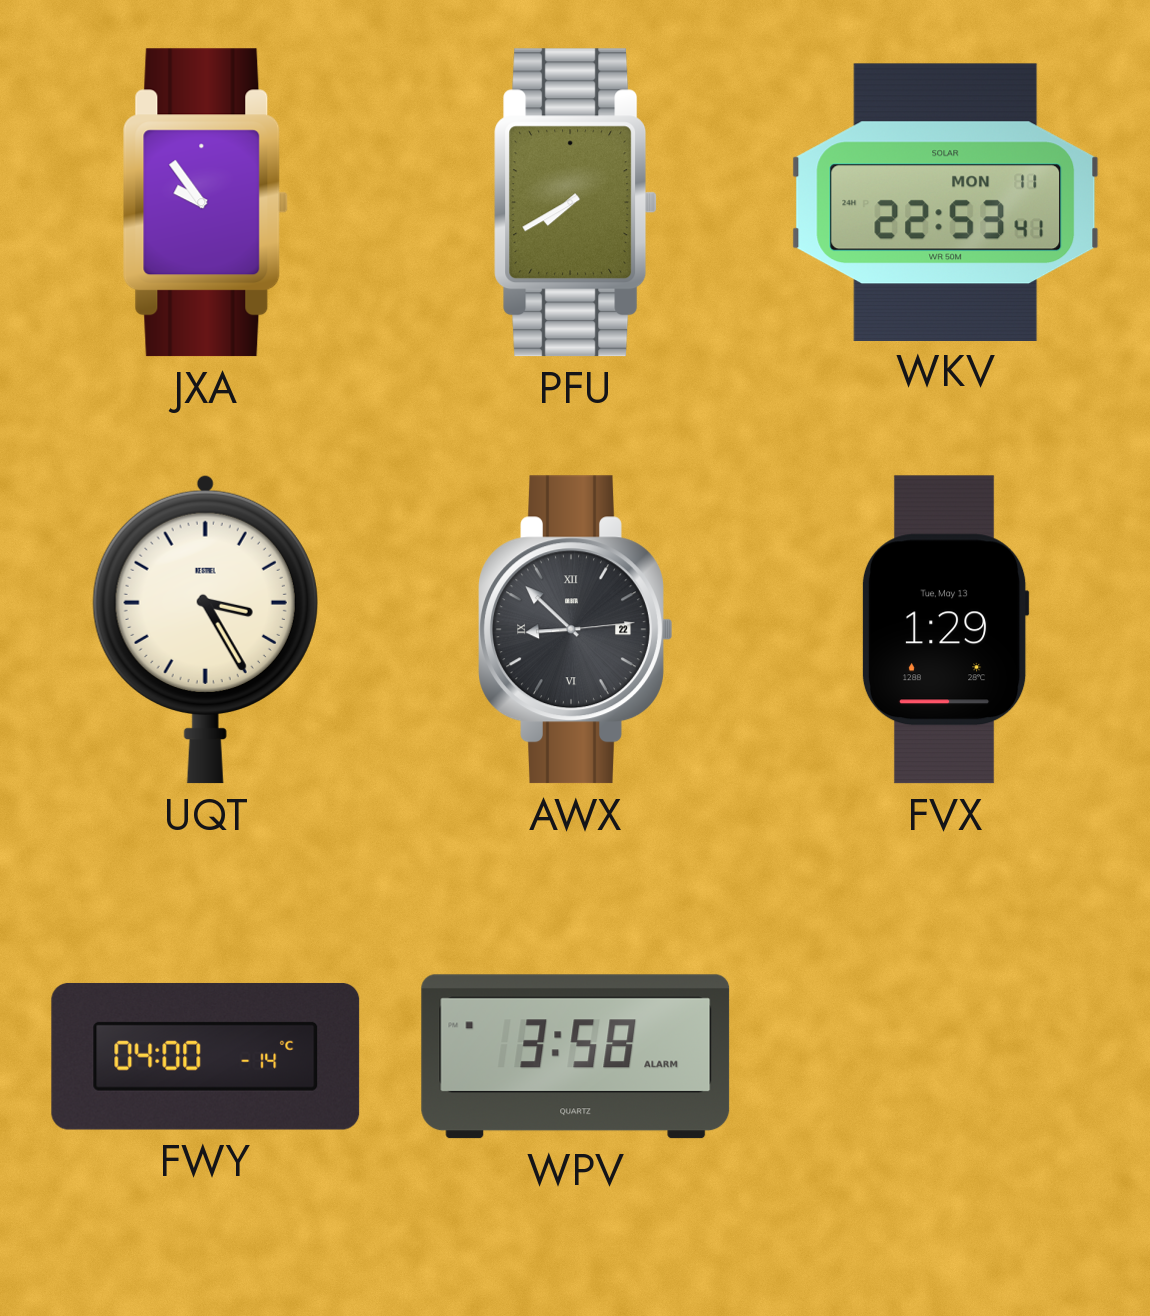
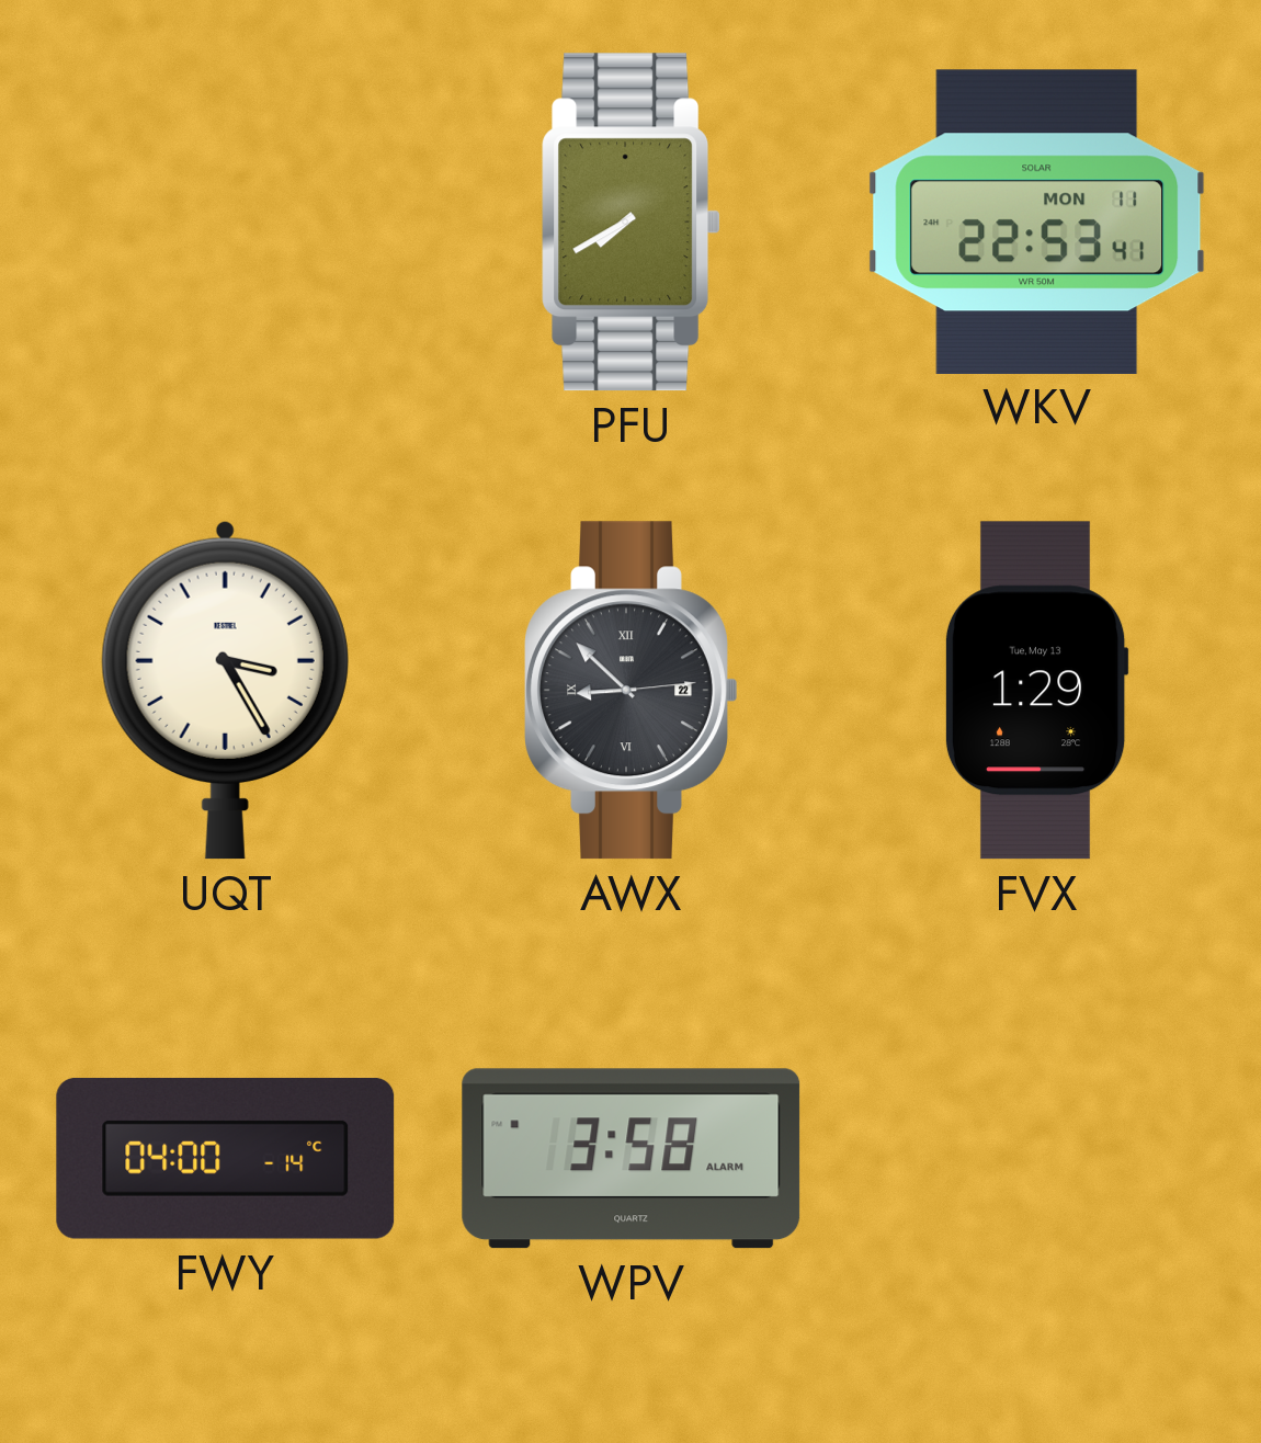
JXA: 9:54 -> none (206, 203)
